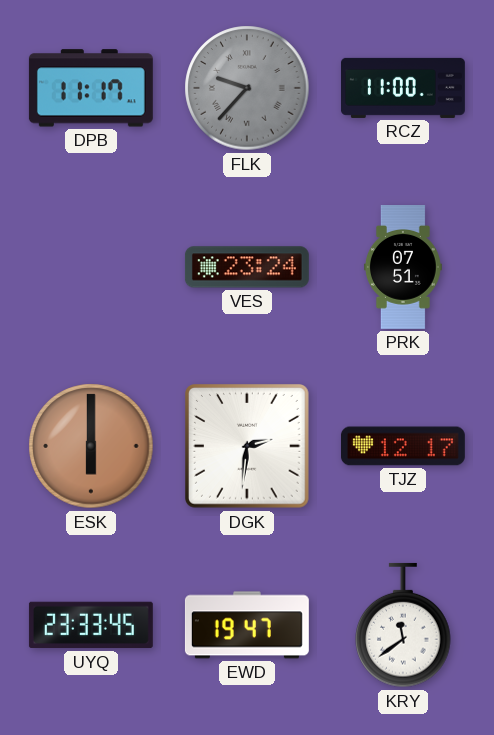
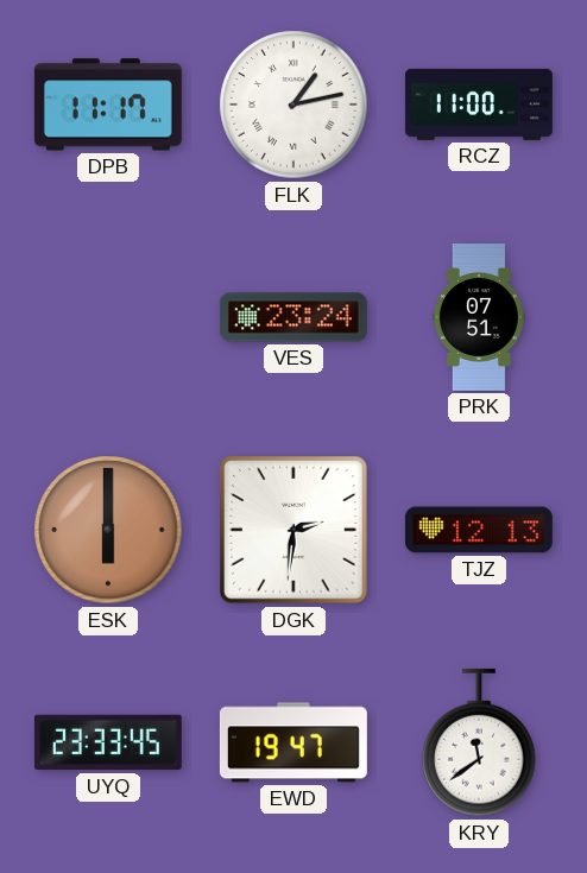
FLK: 9:37 -> 1:13 (293, 105)
FLK dial: grey -> white (293, 105)
TJZ: 12:17 -> 12:13 (479, 530)
